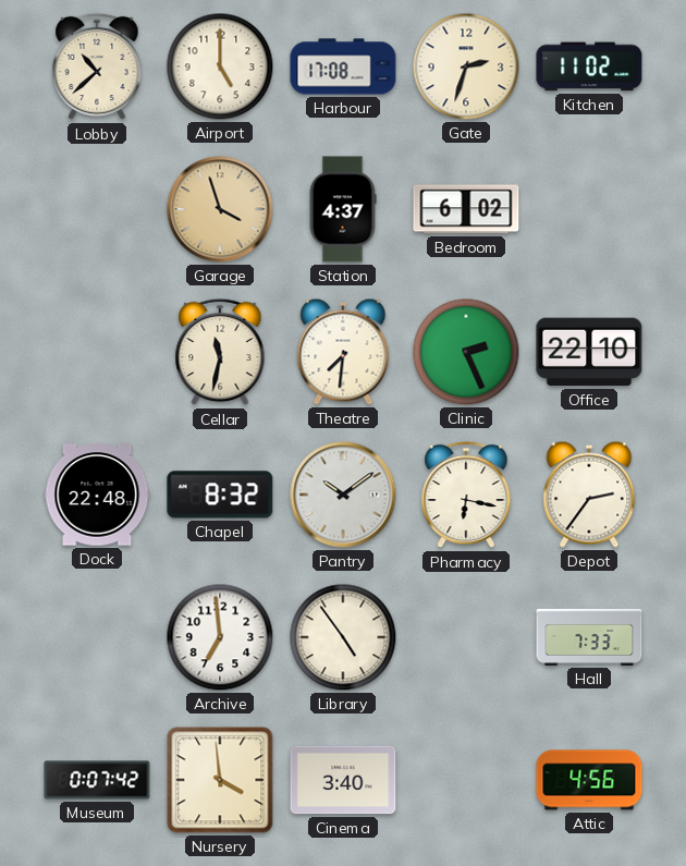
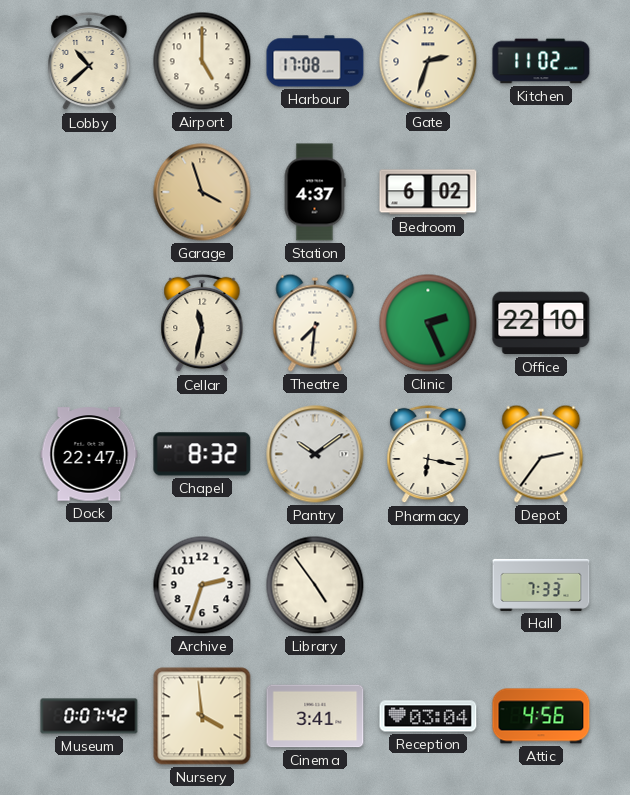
Dock: 22:48 -> 22:47 (89, 454)
Archive: 6:59 -> 2:33 (202, 585)
Cinema: 3:40 -> 3:41 (315, 716)
Reception: none -> 03:04 (428, 716)
